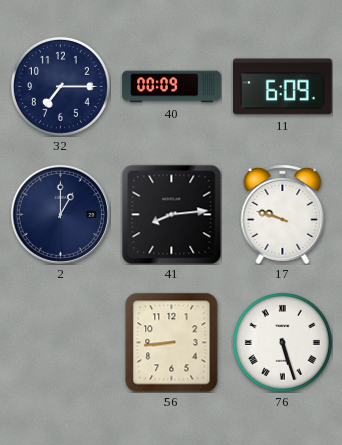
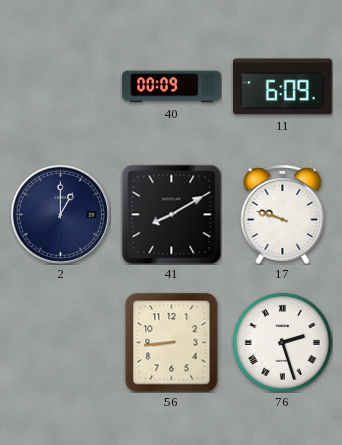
32: 7:15 -> none (60, 86)
41: 8:14 -> 8:10 (171, 214)
76: 5:27 -> 2:27 (282, 342)
